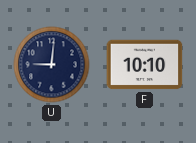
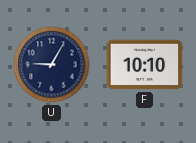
U: 9:01 -> 9:05 (52, 65)
